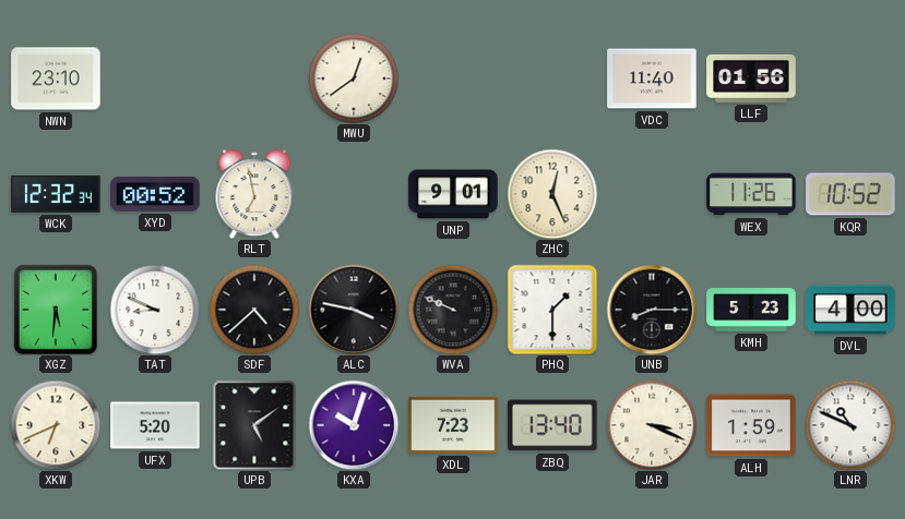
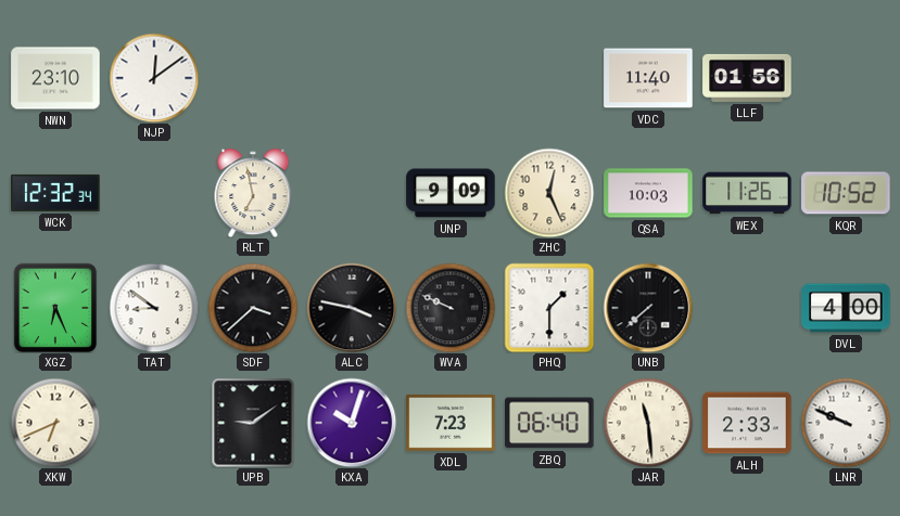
NJP: none -> 12:09 (154, 78)
MWU: 12:39 -> none (354, 79)
XYD: 00:52 -> none (155, 194)
UNP: 9:01 -> 9:09 (451, 193)
QSA: none -> 10:03 (648, 193)
XGZ: 5:31 -> 6:26 (55, 308)
TAT: 8:49 -> 8:51 (154, 308)
SDF: 4:38 -> 3:38 (253, 308)
UNB: 8:15 -> 7:38 (648, 308)
KMH: 5:23 -> none (751, 310)
UFX: 5:20 -> none (155, 425)
UPB: 5:09 -> 9:09 (253, 423)
ZBQ: 13:40 -> 06:40 (549, 423)
JAR: 3:19 -> 11:29 (648, 423)
ALH: 1:59 -> 2:33 (747, 423)
LNR: 10:49 -> 9:49 (846, 423)
